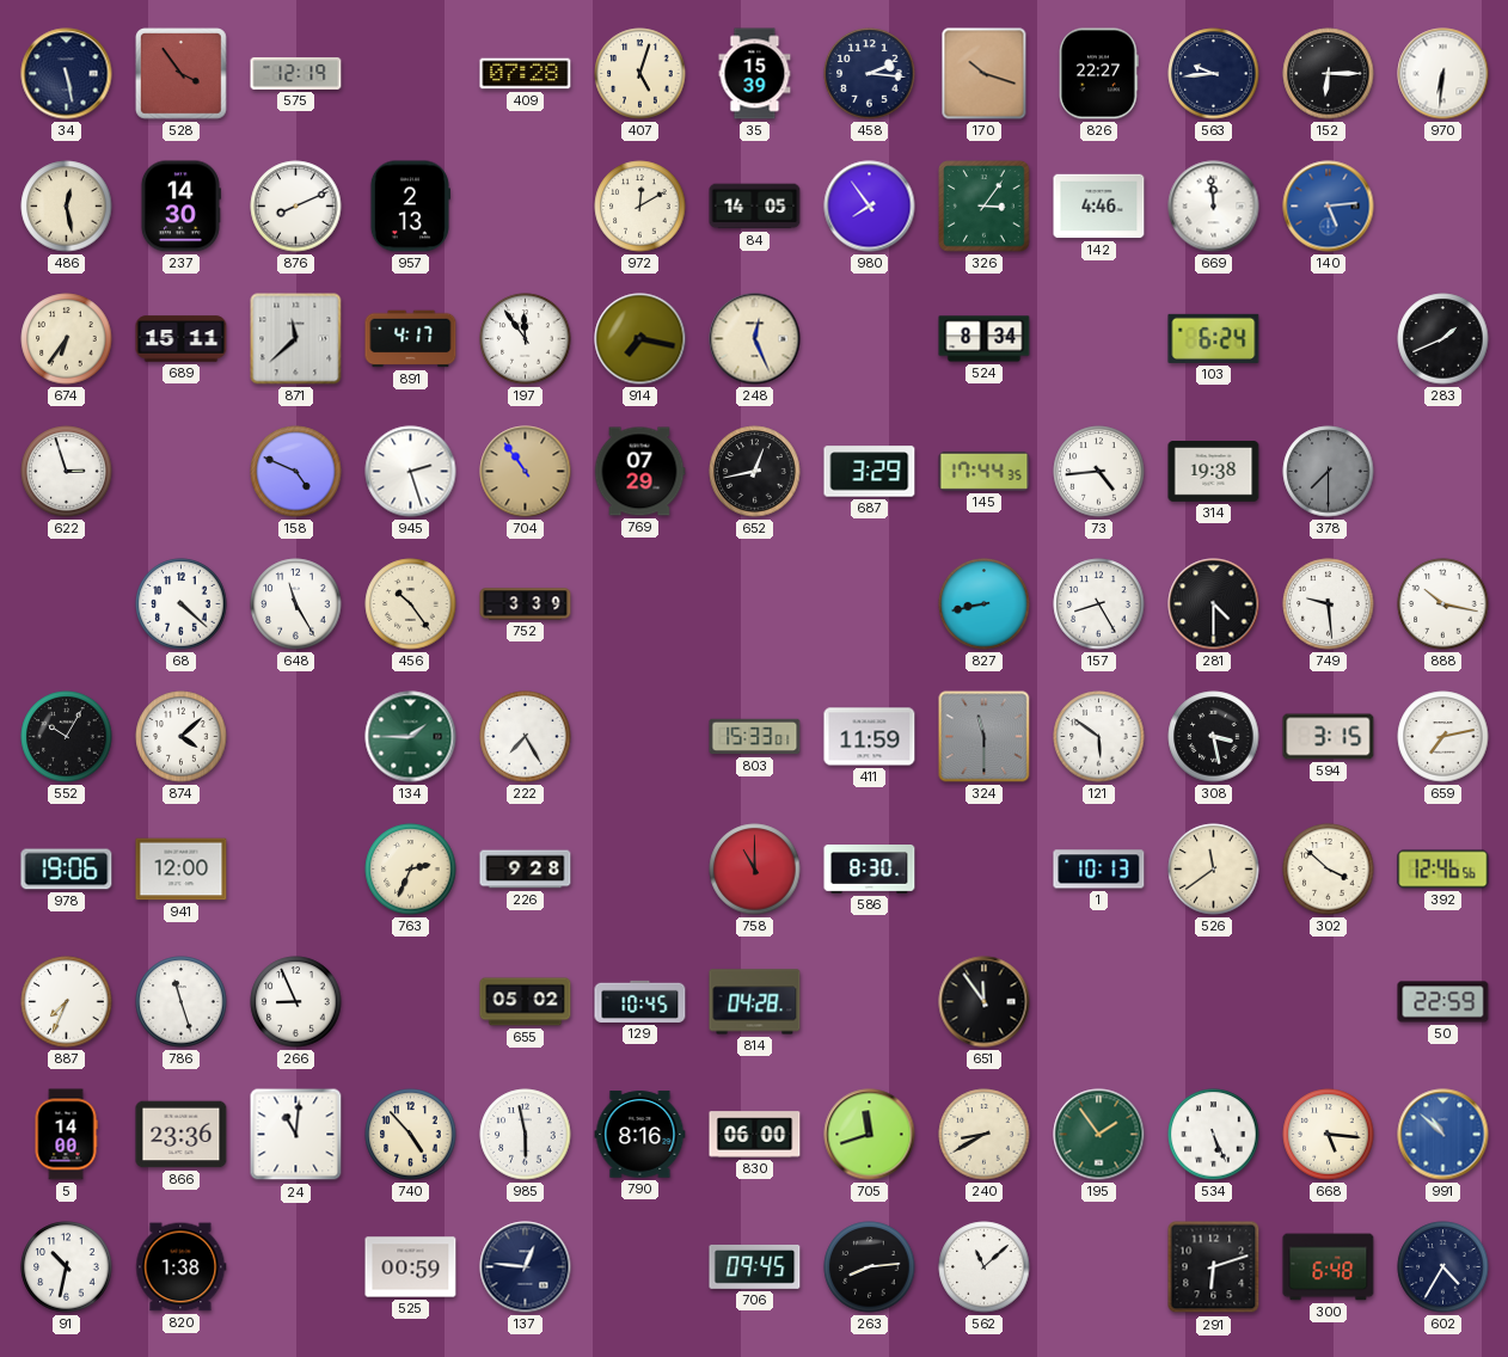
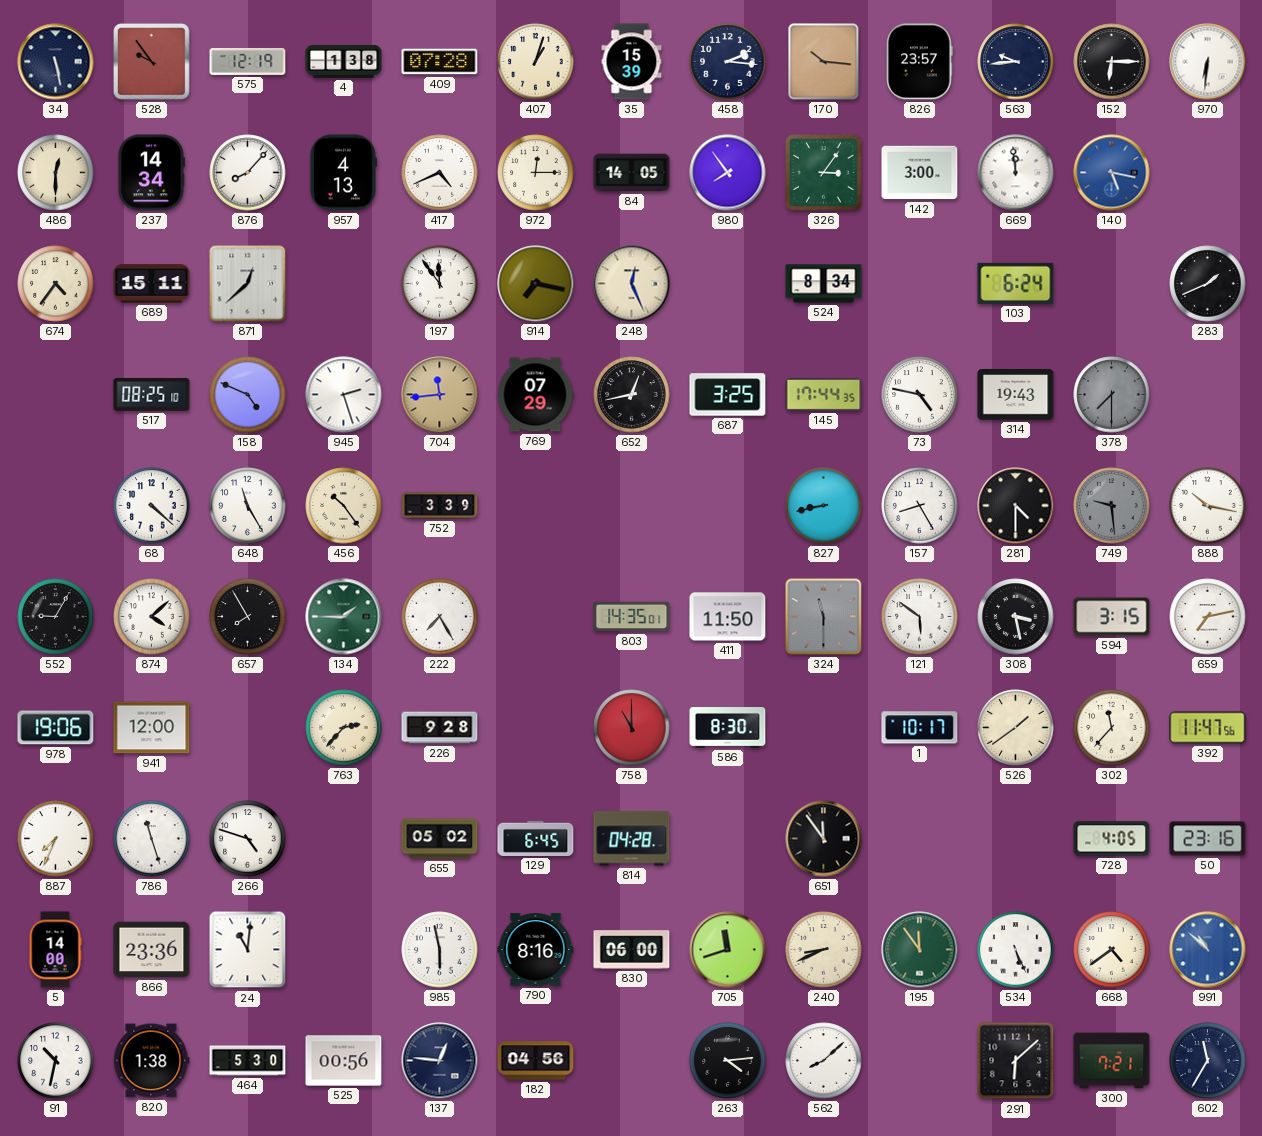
528: 3:54 -> 9:54 (152, 62)
4: none -> 1:38 (344, 62)
407: 5:03 -> 1:03 (536, 62)
170: 10:18 -> 10:16 (824, 62)
826: 22:27 -> 23:57 (920, 62)
486: 12:28 -> 12:30 (56, 173)
237: 14:30 -> 14:34 (151, 173)
876: 8:11 -> 8:07 (248, 173)
957: 2:13 -> 4:13 (342, 173)
417: none -> 4:41 (440, 173)
972: 12:10 -> 12:15 (536, 173)
142: 4:46 -> 3:00 (920, 173)
140: 5:14 -> 5:17 (1112, 173)
674: 6:36 -> 4:36 (56, 284)
871: 11:38 -> 12:38 (248, 284)
891: 4:17 -> none (411, 339)
622: 2:57 -> none (67, 472)
517: none -> 08:25 (152, 395)
704: 10:54 -> 11:44 (440, 395)
687: 3:29 -> 3:25 (728, 395)
73: 4:44 -> 4:47 (920, 395)
314: 19:38 -> 19:43 (1016, 395)
749 dial: white -> grey (1112, 506)
552: 10:05 -> 9:05 (56, 617)
657: none -> 7:55 (248, 617)
803: 15:33 -> 14:35 (632, 617)
411: 11:59 -> 11:50 (728, 617)
763: 2:34 -> 2:37 (344, 728)
1: 10:13 -> 10:17 (920, 728)
526: 11:39 -> 1:39 (1016, 728)
302: 3:52 -> 11:37 (1112, 728)
392: 12:46 -> 11:47 (1208, 728)
266: 8:56 -> 4:48 (248, 839)
129: 10:45 -> 6:45 (536, 838)
728: none -> 4:05 (1112, 839)
50: 22:59 -> 23:16 (1208, 839)
740: 4:53 -> none (411, 1135)
240: 8:40 -> 8:41 (824, 950)
195: 1:54 -> 11:54 (920, 950)
668: 5:16 -> 4:39 (1112, 950)
464: none -> 5:30 (248, 1061)
525: 00:59 -> 00:56 (344, 1061)
182: none -> 04:56 (536, 1061)
706: 09:45 -> none (755, 1266)
263: 8:14 -> 4:14 (728, 1061)
562: 11:08 -> 8:08 (824, 1061)
291: 6:12 -> 6:08 (1016, 1061)
300: 6:48 -> 7:21 (1112, 1061)
602: 4:35 -> 11:35 (1208, 1061)
